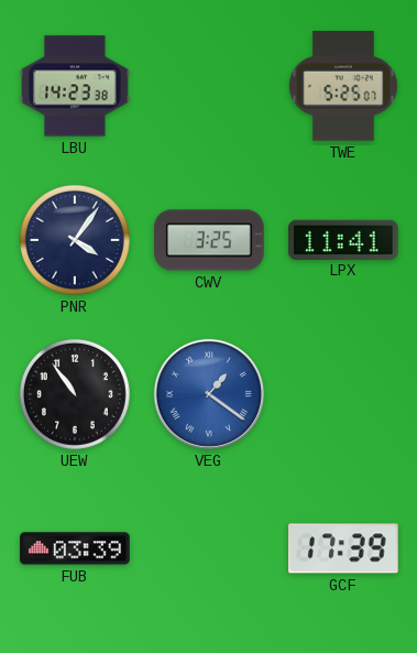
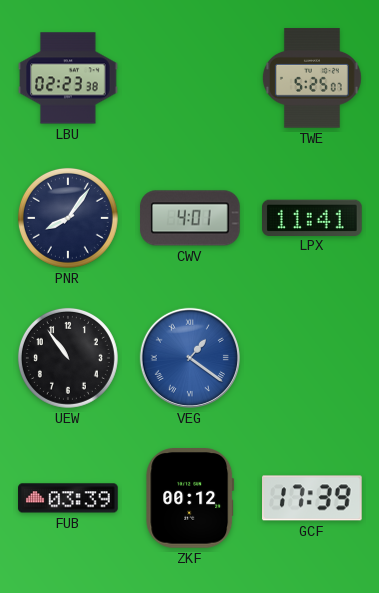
LBU: 14:23 -> 02:23 (68, 78)
PNR: 4:06 -> 8:06 (68, 218)
CWV: 3:25 -> 4:01 (190, 218)
ZKF: none -> 00:12 (190, 499)
